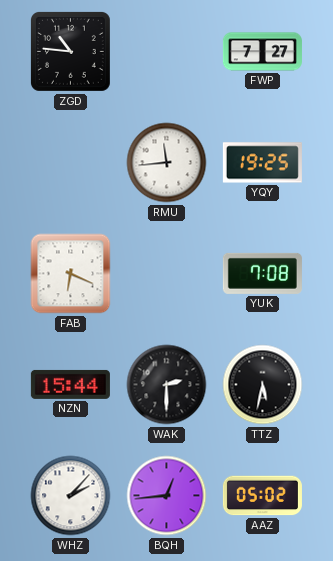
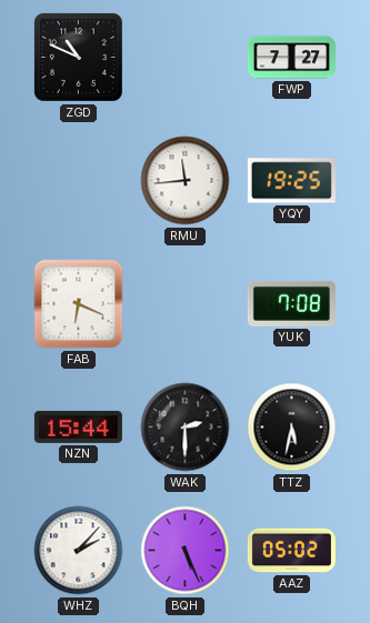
ZGD: 10:46 -> 10:49 (78, 57)
BQH: 12:44 -> 5:26 (186, 551)
